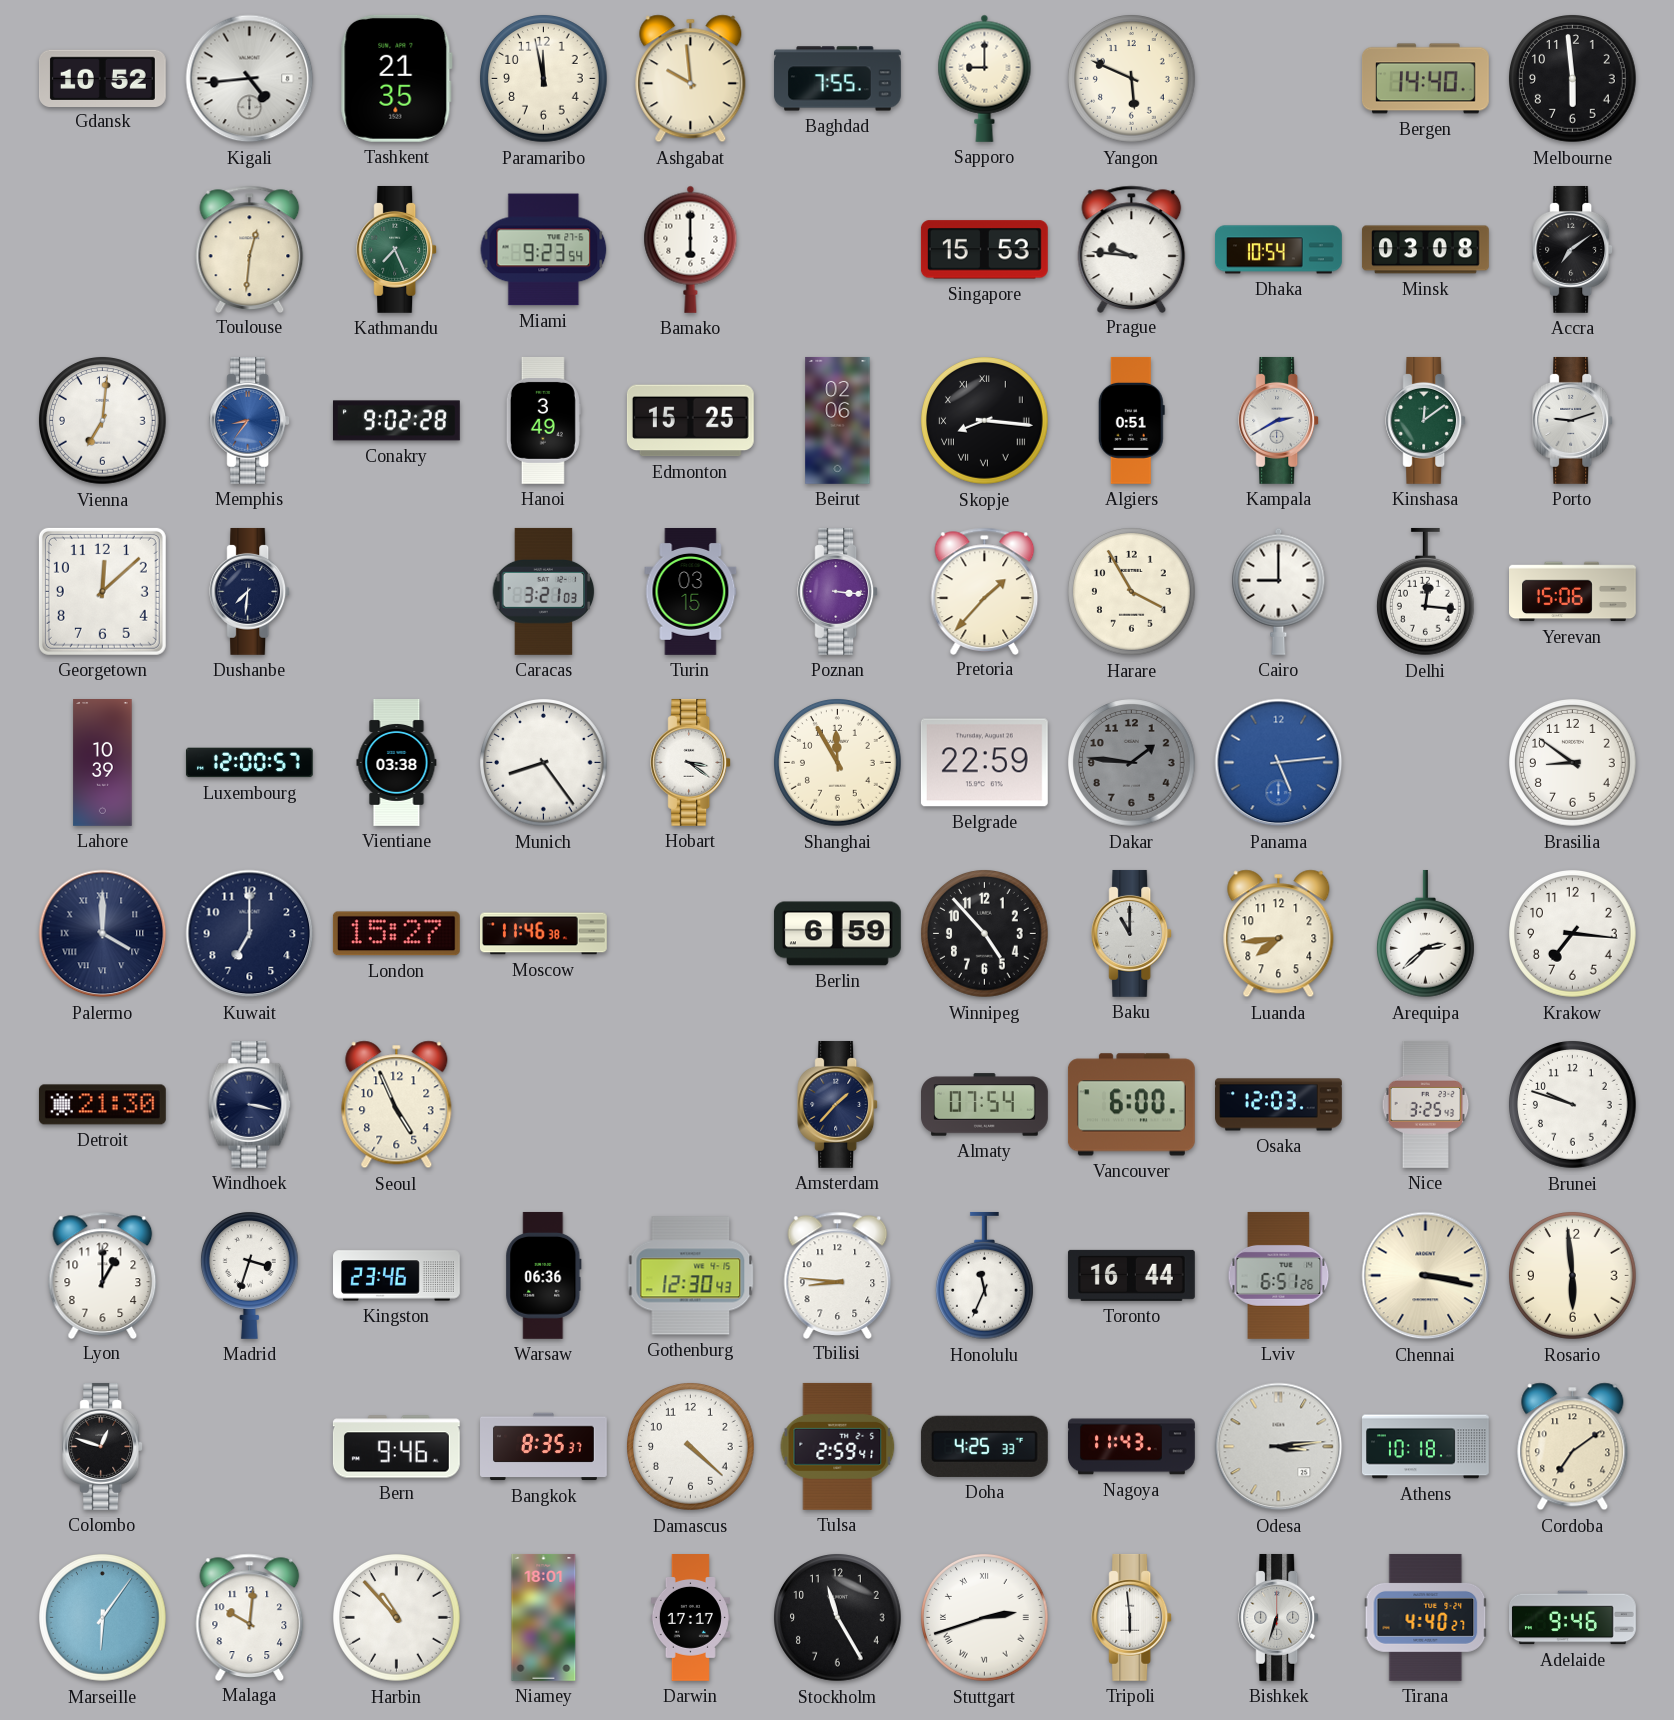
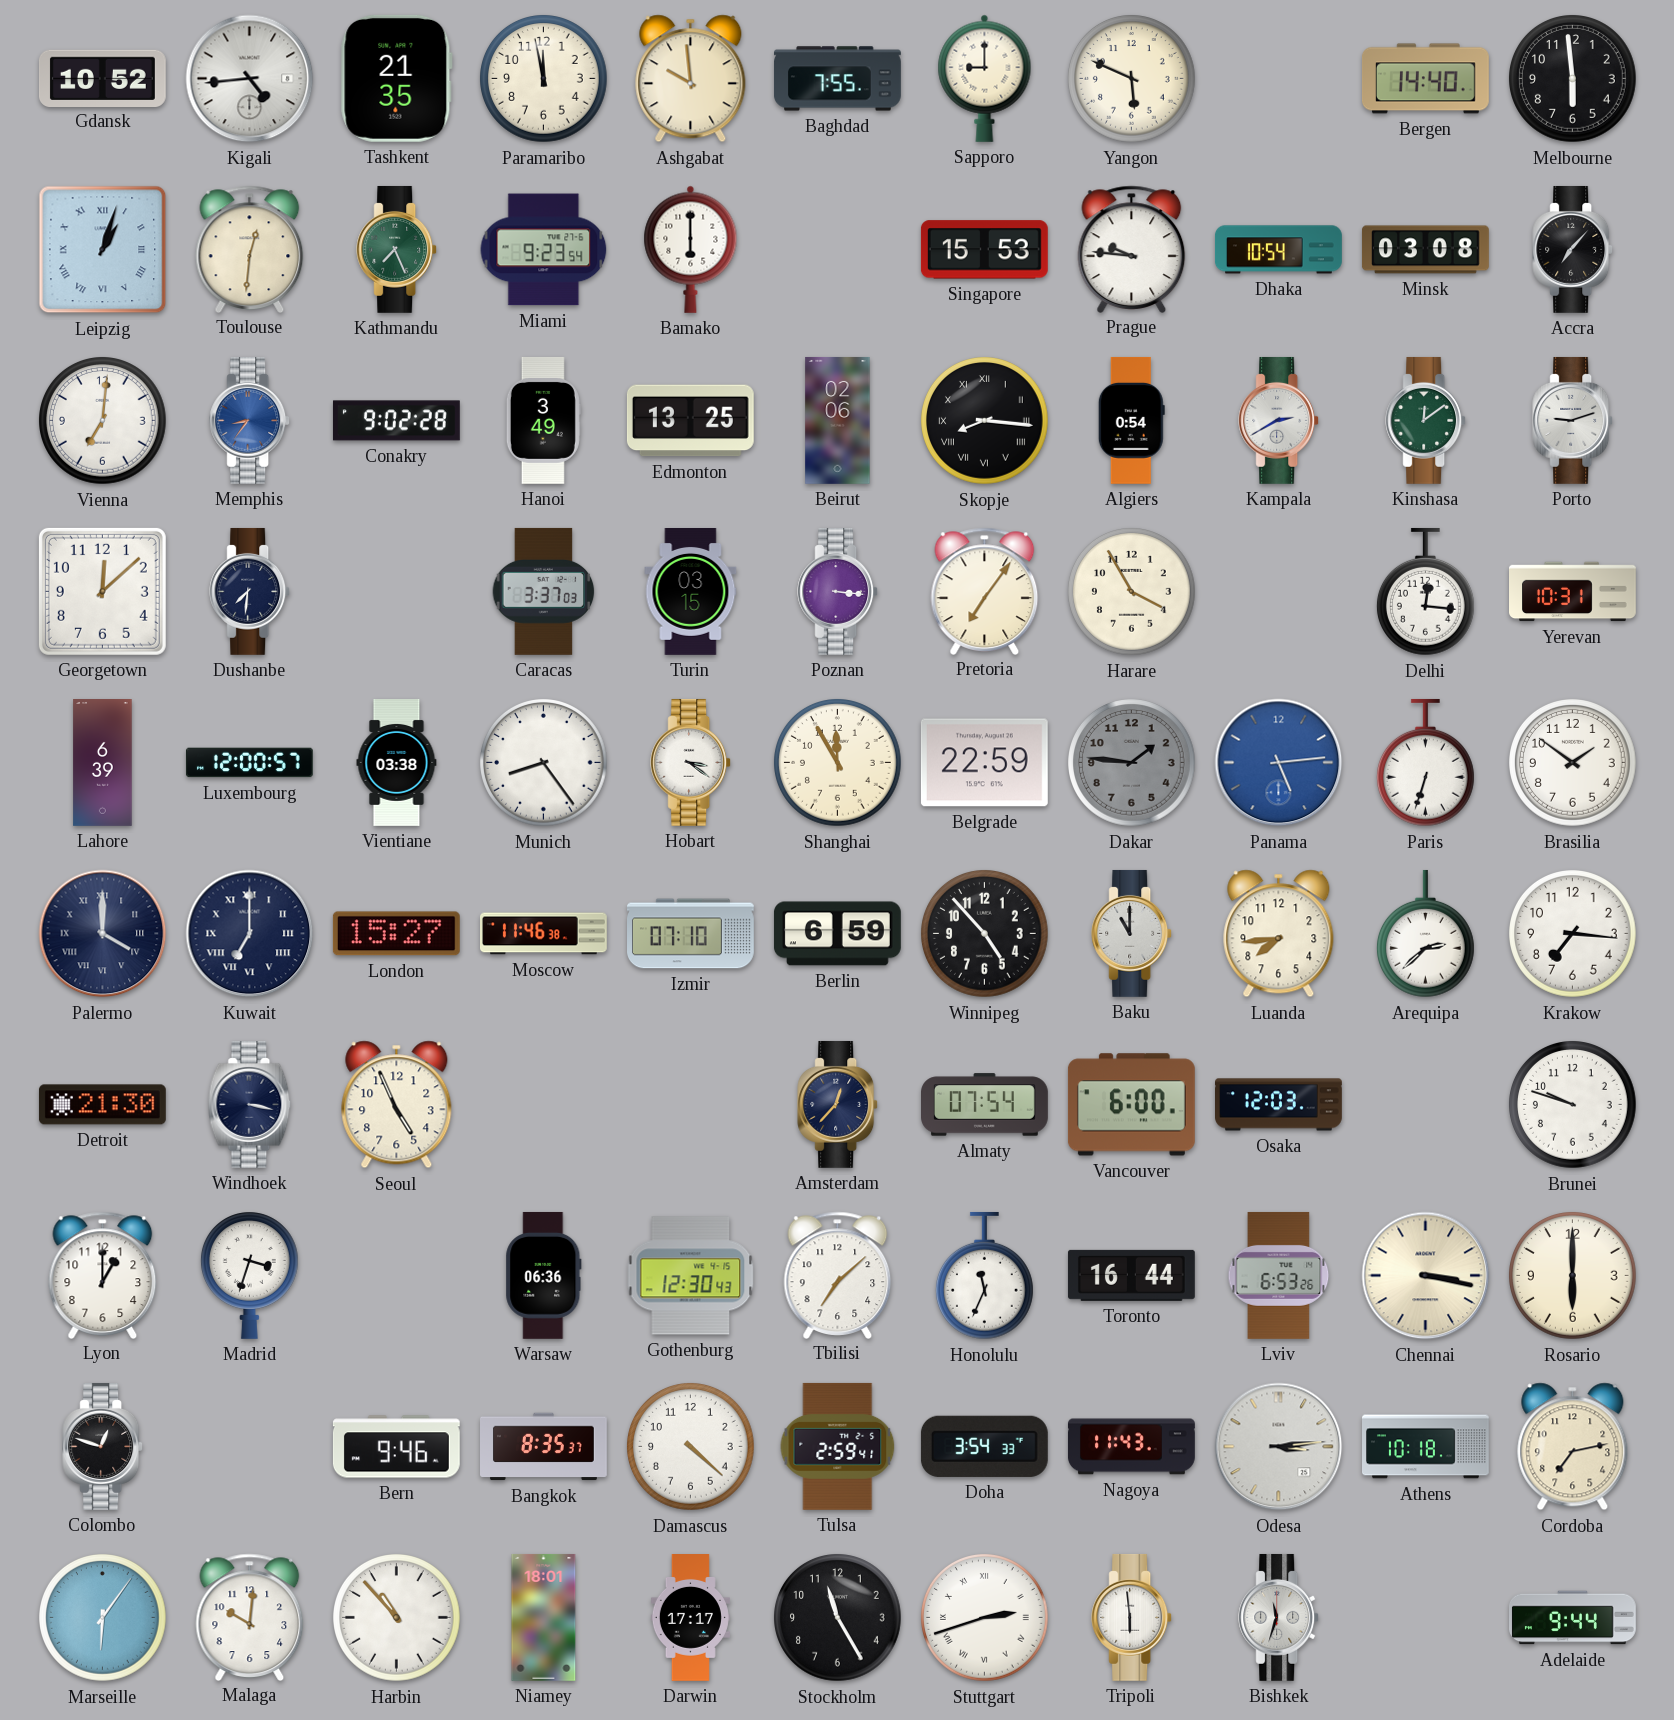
Leipzig: none -> 1:03 (103, 250)
Accra: 7:09 -> 7:07 (1573, 249)
Edmonton: 15:25 -> 13:25 (690, 421)
Algiers: 0:51 -> 0:54 (1131, 420)
Caracas: 3:21 -> 3:37 (544, 591)
Pretoria: 1:37 -> 7:06 (985, 591)
Cairo: 9:00 -> none (1279, 591)
Yerevan: 15:06 -> 10:31 (1573, 592)
Lahore: 10:39 -> 6:39 (103, 763)
Paris: none -> 6:33 (1425, 763)
Brasilia: 8:51 -> 1:51 (1573, 763)
Kuwait numerals: Arabic -> Roman (250, 934)
Izmir: none -> 07:10 (691, 934)
Amsterdam: 1:37 -> 12:37 (838, 1104)
Nice: 3:25 -> none (1426, 1104)
Kingston: 23:46 -> none (397, 1276)
Tbilisi: 8:46 -> 7:08 (838, 1275)
Lviv: 6:51 -> 6:53 (1279, 1275)
Rosario: 5:59 -> 6:00 (1573, 1276)
Doha: 4:25 -> 3:54 (984, 1446)
Cordoba: 7:09 -> 7:13 (1573, 1447)
Bishkek: 6:33 -> 11:33 (1279, 1617)
Tirana: 4:40 -> none (1426, 1617)
Adelaide: 9:46 -> 9:44 (1573, 1618)
